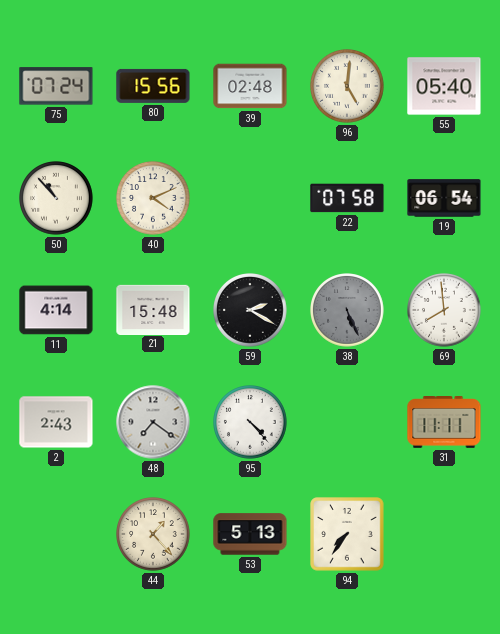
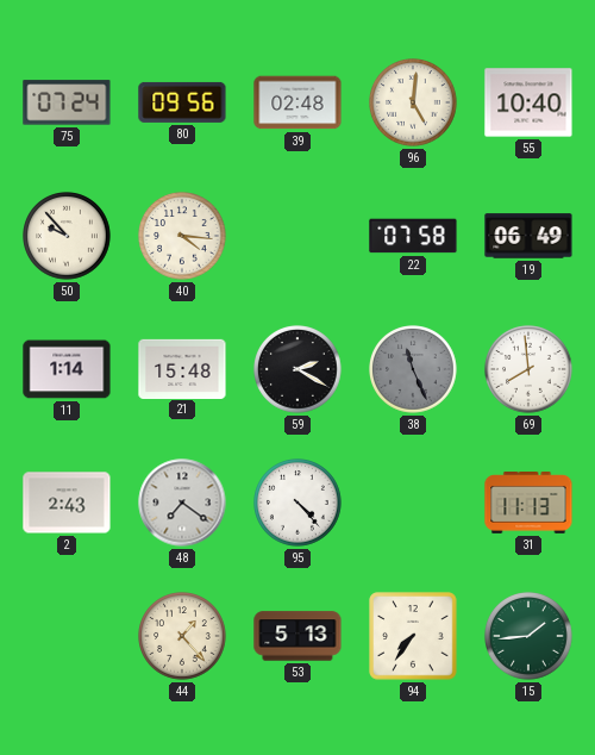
80: 15:56 -> 09:56 (182, 102)
55: 05:40 -> 10:40 (528, 102)
50: 10:53 -> 9:53 (67, 236)
40: 4:11 -> 4:16 (182, 236)
19: 06:54 -> 06:49 (528, 236)
11: 4:14 -> 1:14 (67, 369)
38: 5:26 -> 11:26 (413, 369)
31: 11:11 -> 11:13 (528, 504)
15: none -> 1:44 (528, 636)
